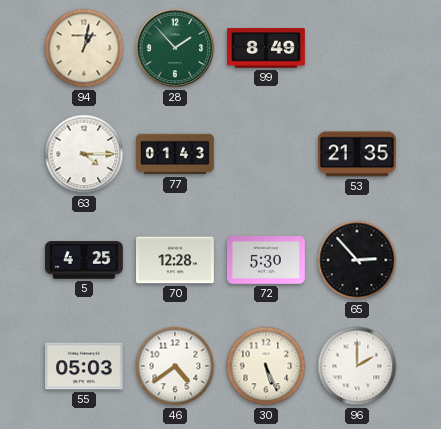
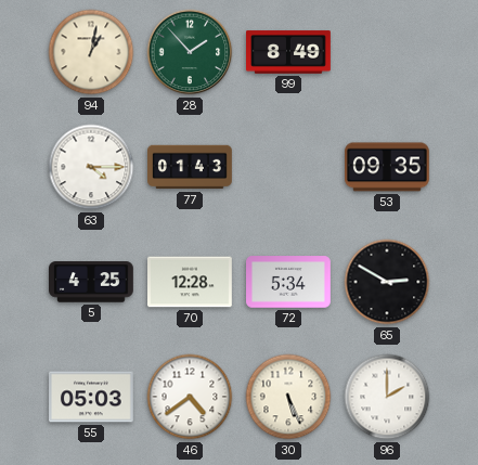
53: 21:35 -> 09:35 (388, 167)
72: 5:30 -> 5:34 (289, 282)
65: 2:53 -> 2:50 (387, 282)
